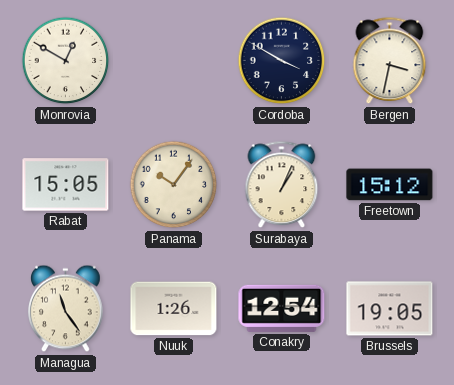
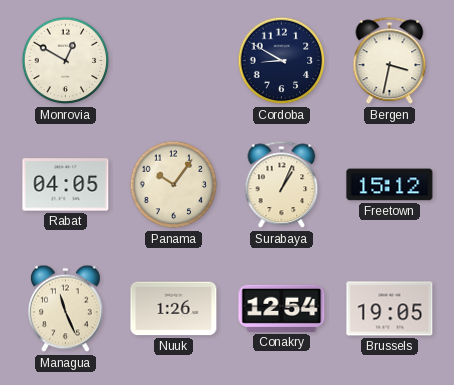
Cordoba: 3:50 -> 8:50 (282, 61)
Rabat: 15:05 -> 04:05 (66, 185)
Managua: 11:24 -> 11:26 (66, 309)
